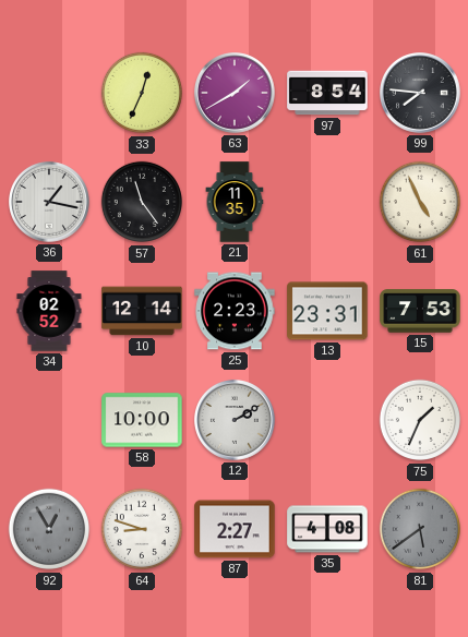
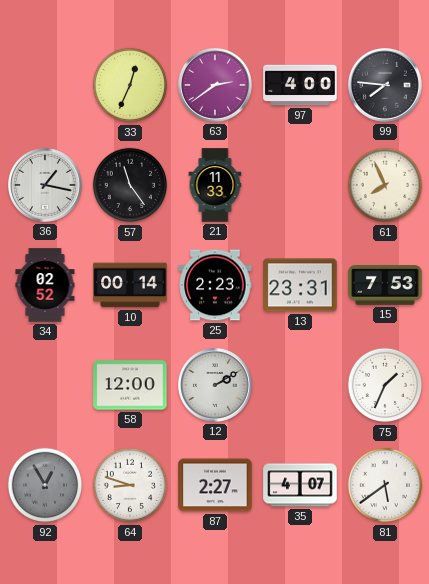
63: 1:40 -> 2:39 (216, 86)
97: 8:54 -> 4:00 (300, 85)
21: 11:35 -> 11:33 (215, 185)
61: 4:56 -> 7:56 (385, 185)
10: 12:14 -> 00:14 (130, 285)
58: 10:00 -> 12:00 (130, 385)
35: 4:08 -> 4:07 (300, 485)
81 dial: grey -> white (385, 485)
